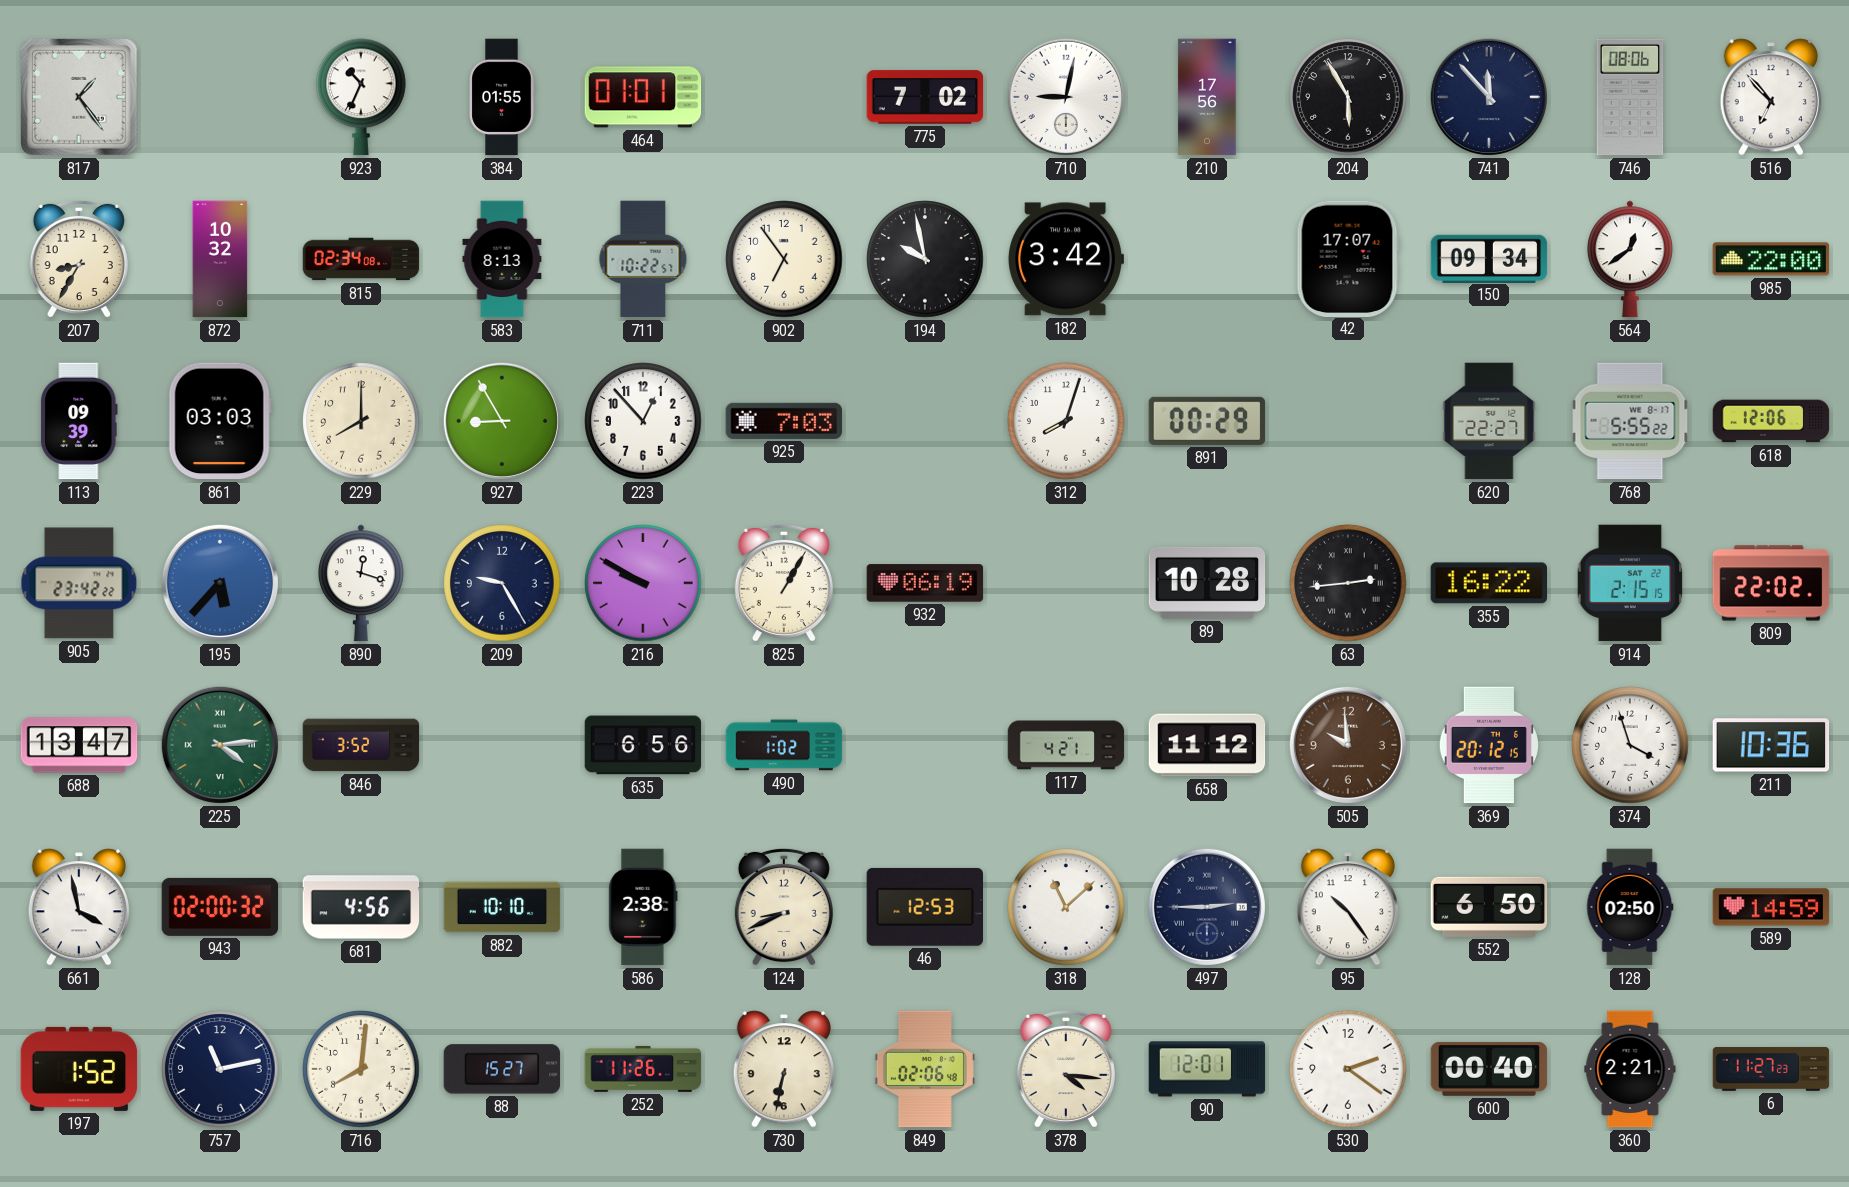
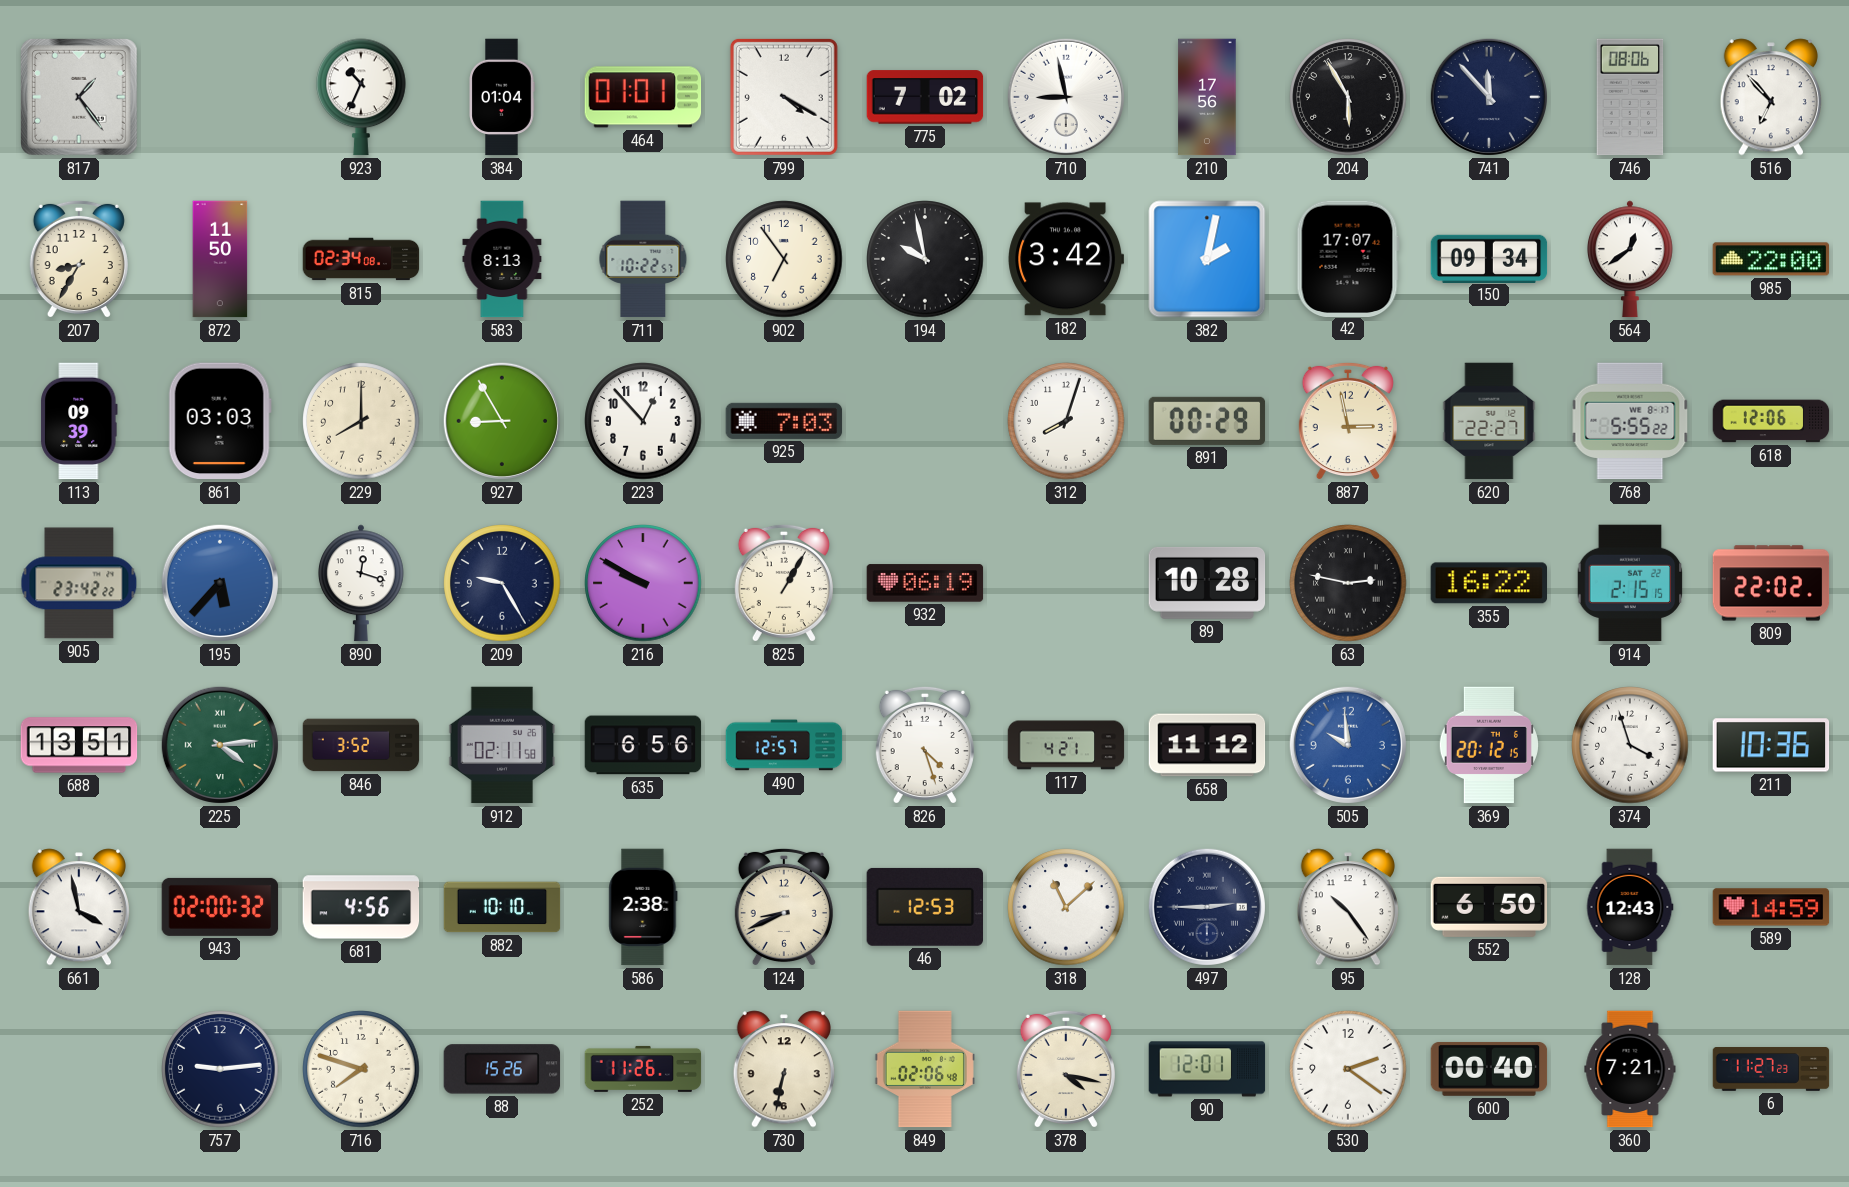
384: 01:55 -> 01:04 (502, 97)
799: none -> 4:20 (784, 97)
710: 9:02 -> 8:58 (1066, 97)
872: 10:32 -> 11:50 (220, 259)
382: none -> 2:02 (1207, 259)
887: none -> 2:58 (1348, 421)
63: 2:44 -> 2:47 (1348, 583)
688: 13:47 -> 13:51 (79, 745)
912: none -> 02:11 (502, 745)
490: 1:02 -> 12:57 (784, 745)
826: none -> 4:27 (925, 745)
505 dial: brown -> blue (1348, 745)
128: 02:50 -> 12:43 (1630, 907)
197: 1:52 -> none (79, 1069)
757: 11:13 -> 9:14 (220, 1069)
716: 8:01 -> 7:48 (361, 1069)
88: 15:27 -> 15:26 (502, 1069)
378: 4:16 -> 4:17 (1066, 1069)
360: 2:21 -> 7:21 (1630, 1069)
